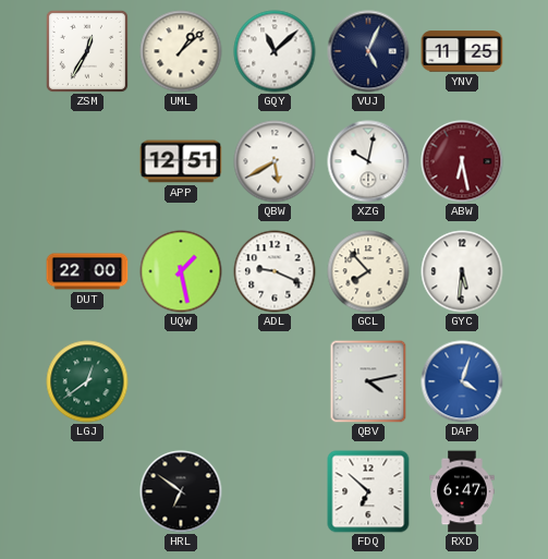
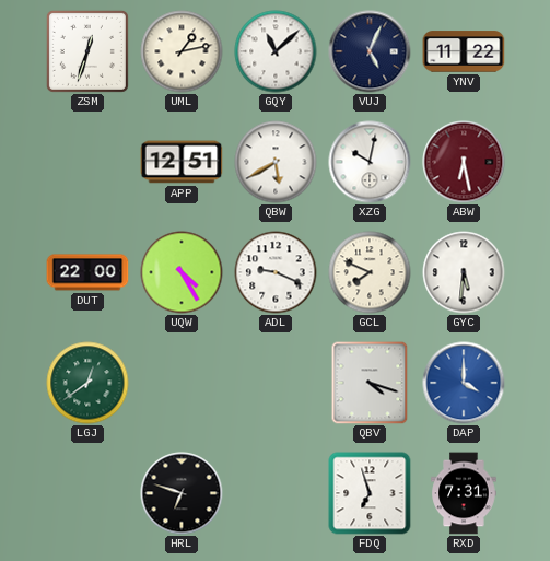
ZSM: 12:35 -> 12:33 (87, 51)
UML: 1:08 -> 1:13 (182, 51)
YNV: 11:25 -> 11:22 (464, 51)
UQW: 1:28 -> 4:25 (182, 272)
GCL: 7:53 -> 7:49 (370, 272)
QBV: 4:13 -> 4:18 (370, 383)
DAP: 4:03 -> 4:00 (464, 383)
HRL: 6:51 -> 6:48 (182, 493)
FDQ: 6:52 -> 6:57 (370, 493)
RXD: 6:47 -> 7:31 (464, 493)
